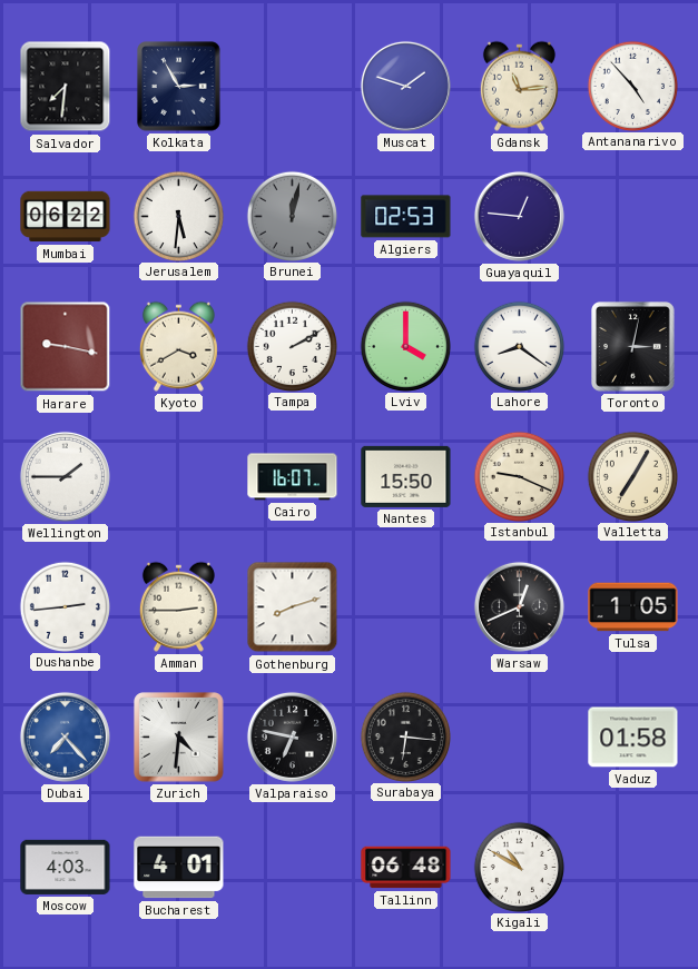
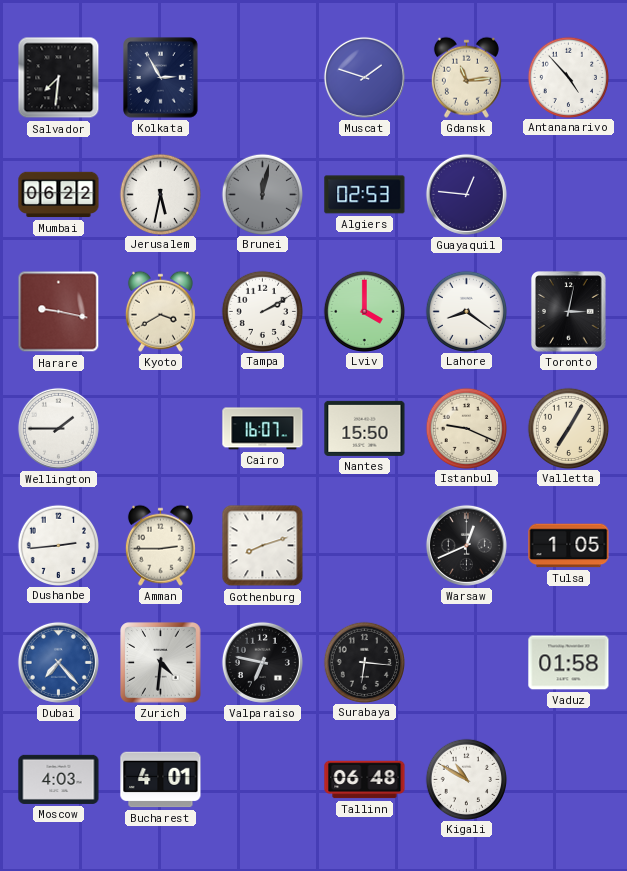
Jerusalem: 5:31 -> 5:32 (160, 194)
